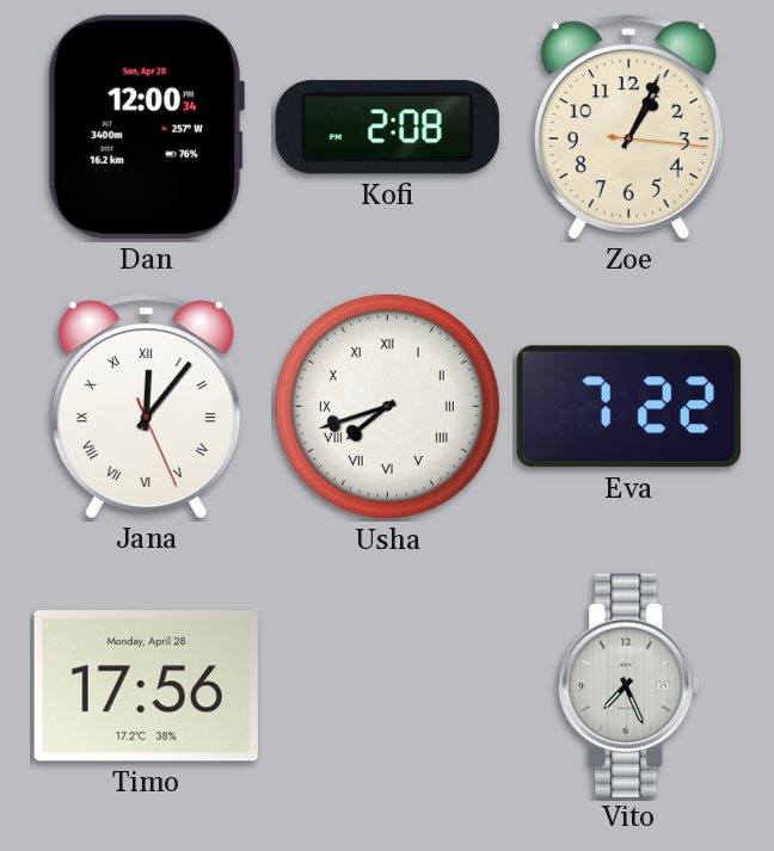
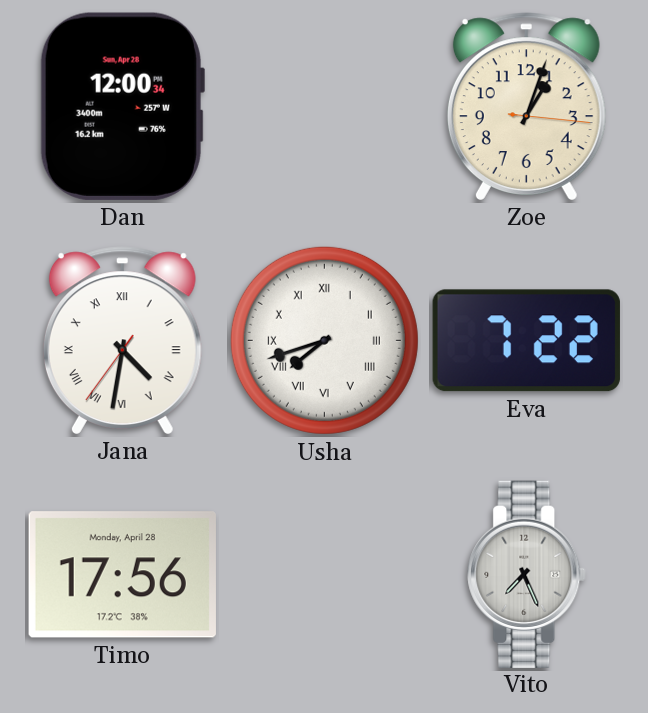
Kofi: 2:08 -> none (387, 128)
Zoe: 1:04 -> 1:03 (526, 106)
Jana: 12:06 -> 4:31 (122, 340)
